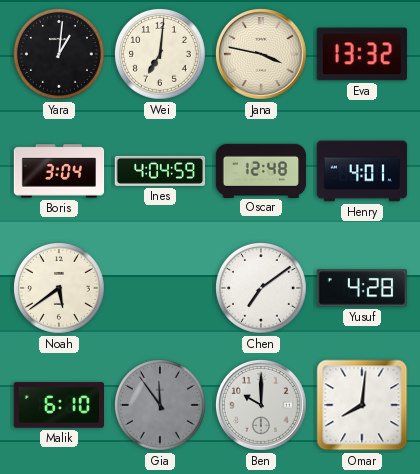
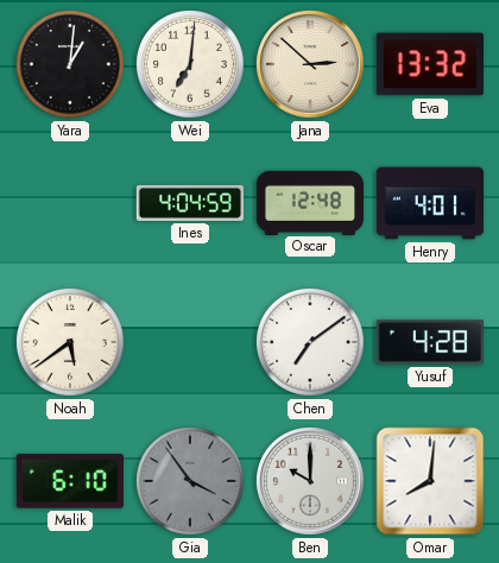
Jana: 3:47 -> 2:52 (310, 64)
Boris: 3:04 -> none (59, 171)
Gia: 11:54 -> 3:54 (191, 482)
